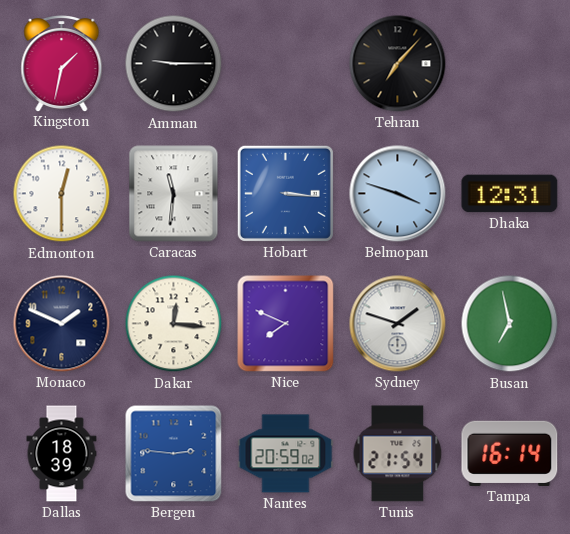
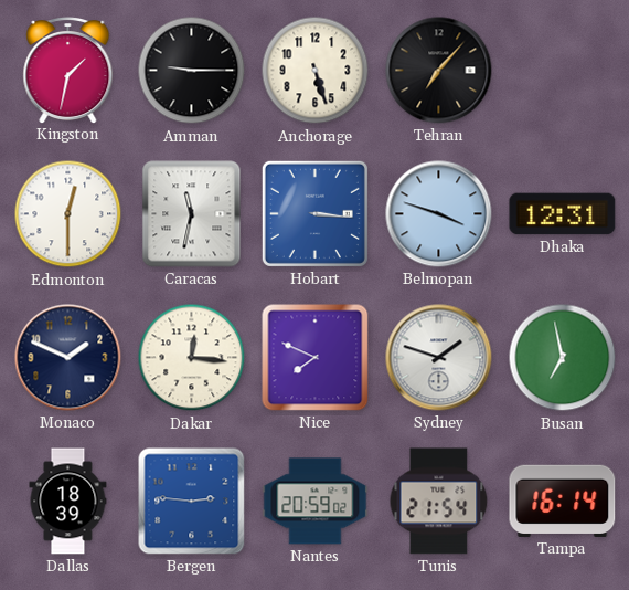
Anchorage: none -> 5:27 (316, 71)
Caracas: 11:31 -> 11:32 (192, 214)
